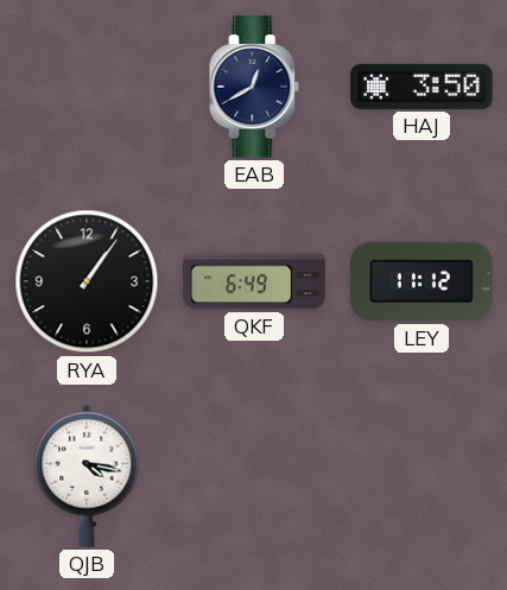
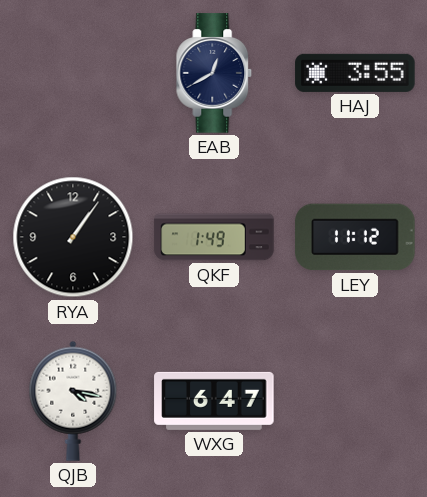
HAJ: 3:50 -> 3:55 (355, 73)
QKF: 6:49 -> 1:49 (214, 237)
WXG: none -> 6:47 (214, 401)
